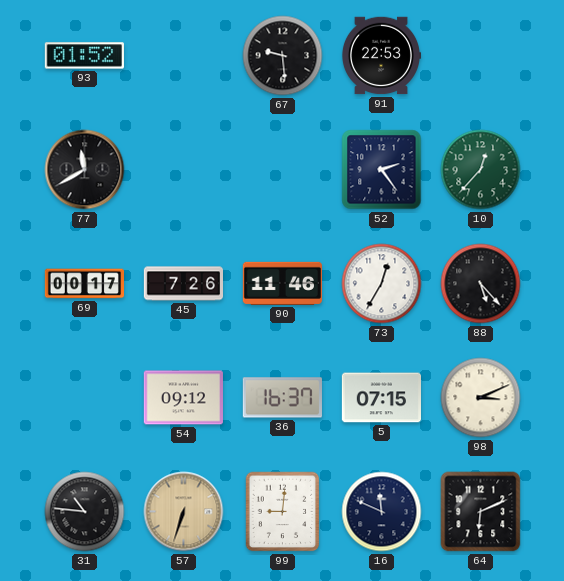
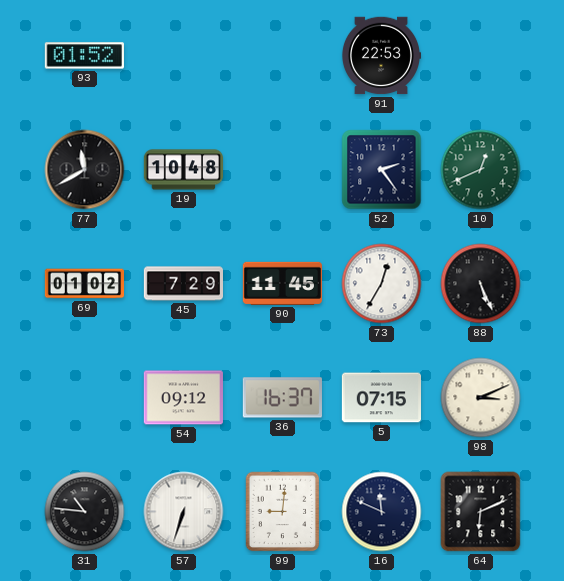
67: 9:29 -> none (283, 56)
19: none -> 10:48 (183, 170)
10: 12:37 -> 12:41 (481, 170)
69: 00:17 -> 01:02 (84, 284)
45: 7:26 -> 7:29 (183, 284)
90: 11:46 -> 11:45 (282, 283)
88: 5:23 -> 5:26 (481, 284)
57 dial: champagne -> white (184, 512)
